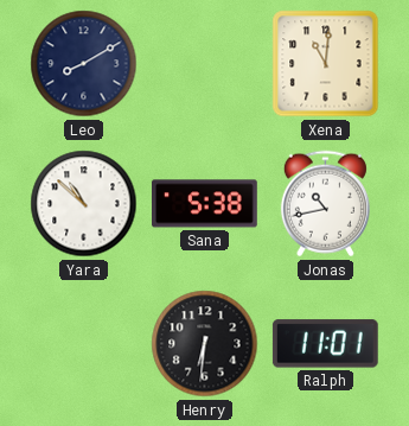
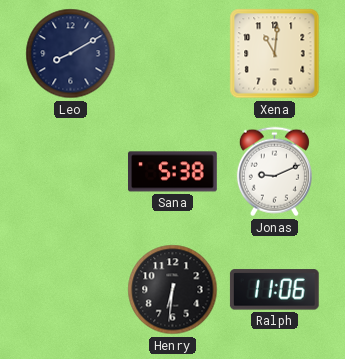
Yara: 10:52 -> none (84, 204)
Jonas: 10:43 -> 9:11 (274, 172)
Ralph: 11:01 -> 11:06 (274, 290)
